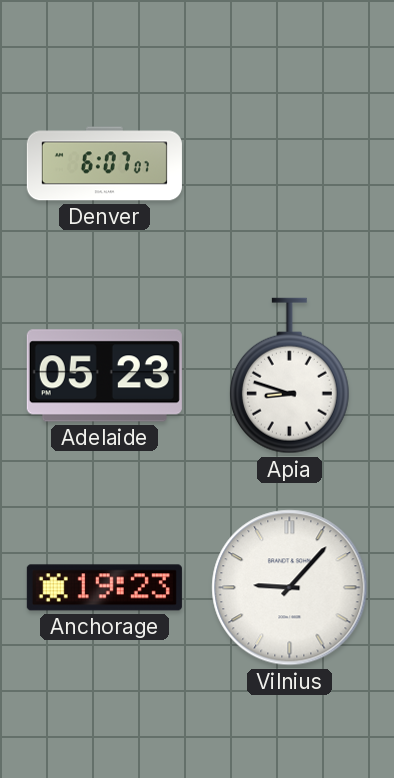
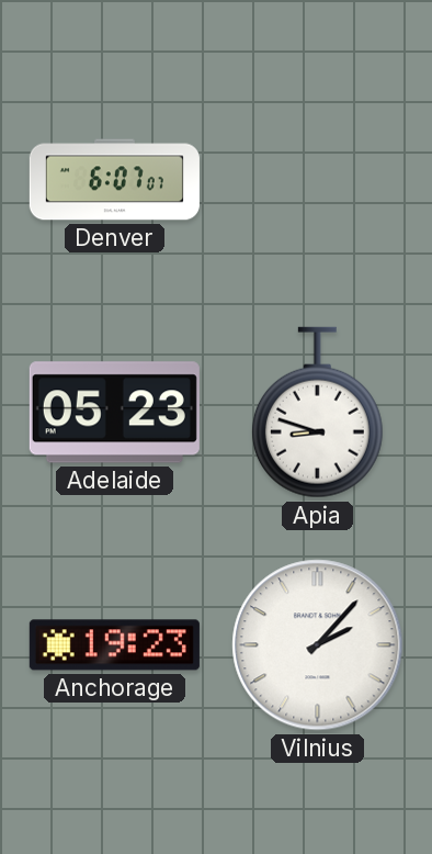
Vilnius: 9:07 -> 2:07 (318, 645)
